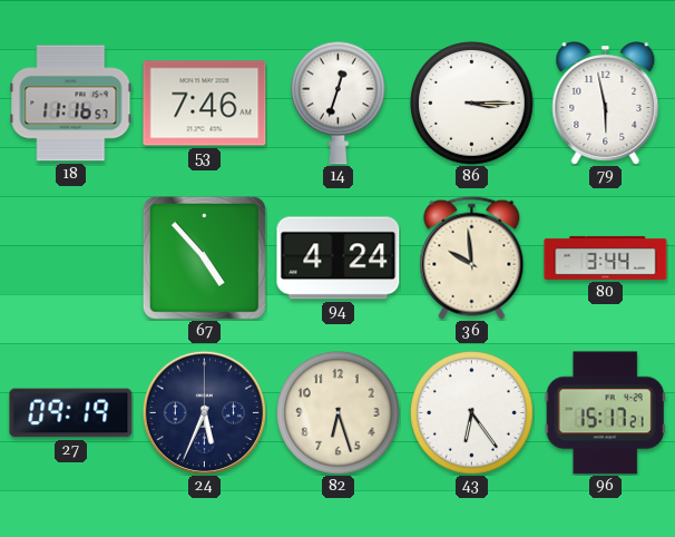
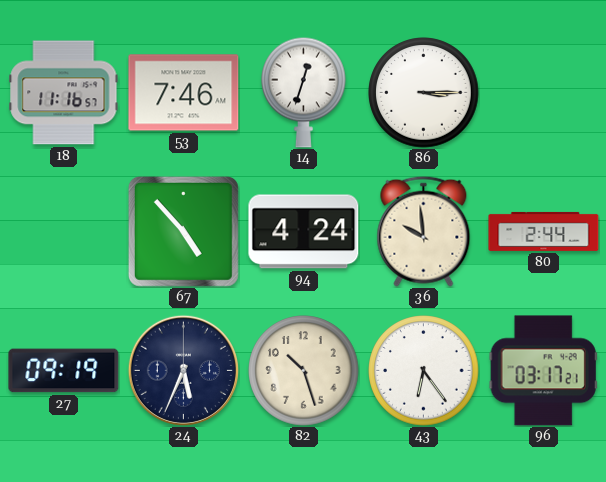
79: 5:58 -> none (606, 104)
80: 3:44 -> 2:44 (544, 231)
82: 6:27 -> 10:27 (304, 371)
96: 15:17 -> 03:17 (543, 371)
